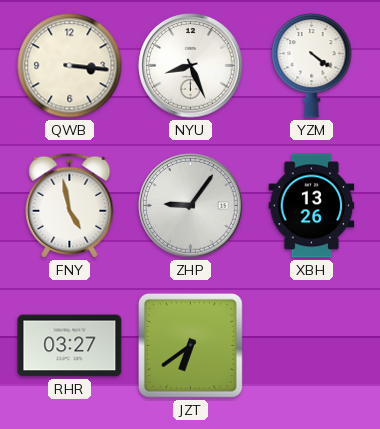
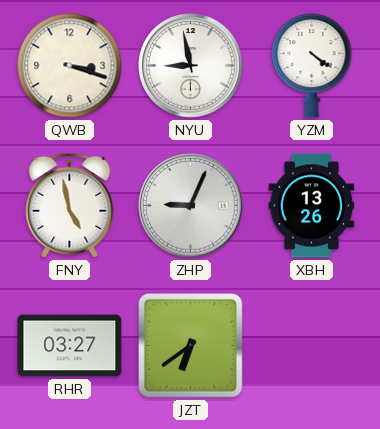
QWB: 3:16 -> 3:18 (70, 66)
NYU: 8:26 -> 8:58 (191, 66)
ZHP: 9:06 -> 9:04 (191, 206)
